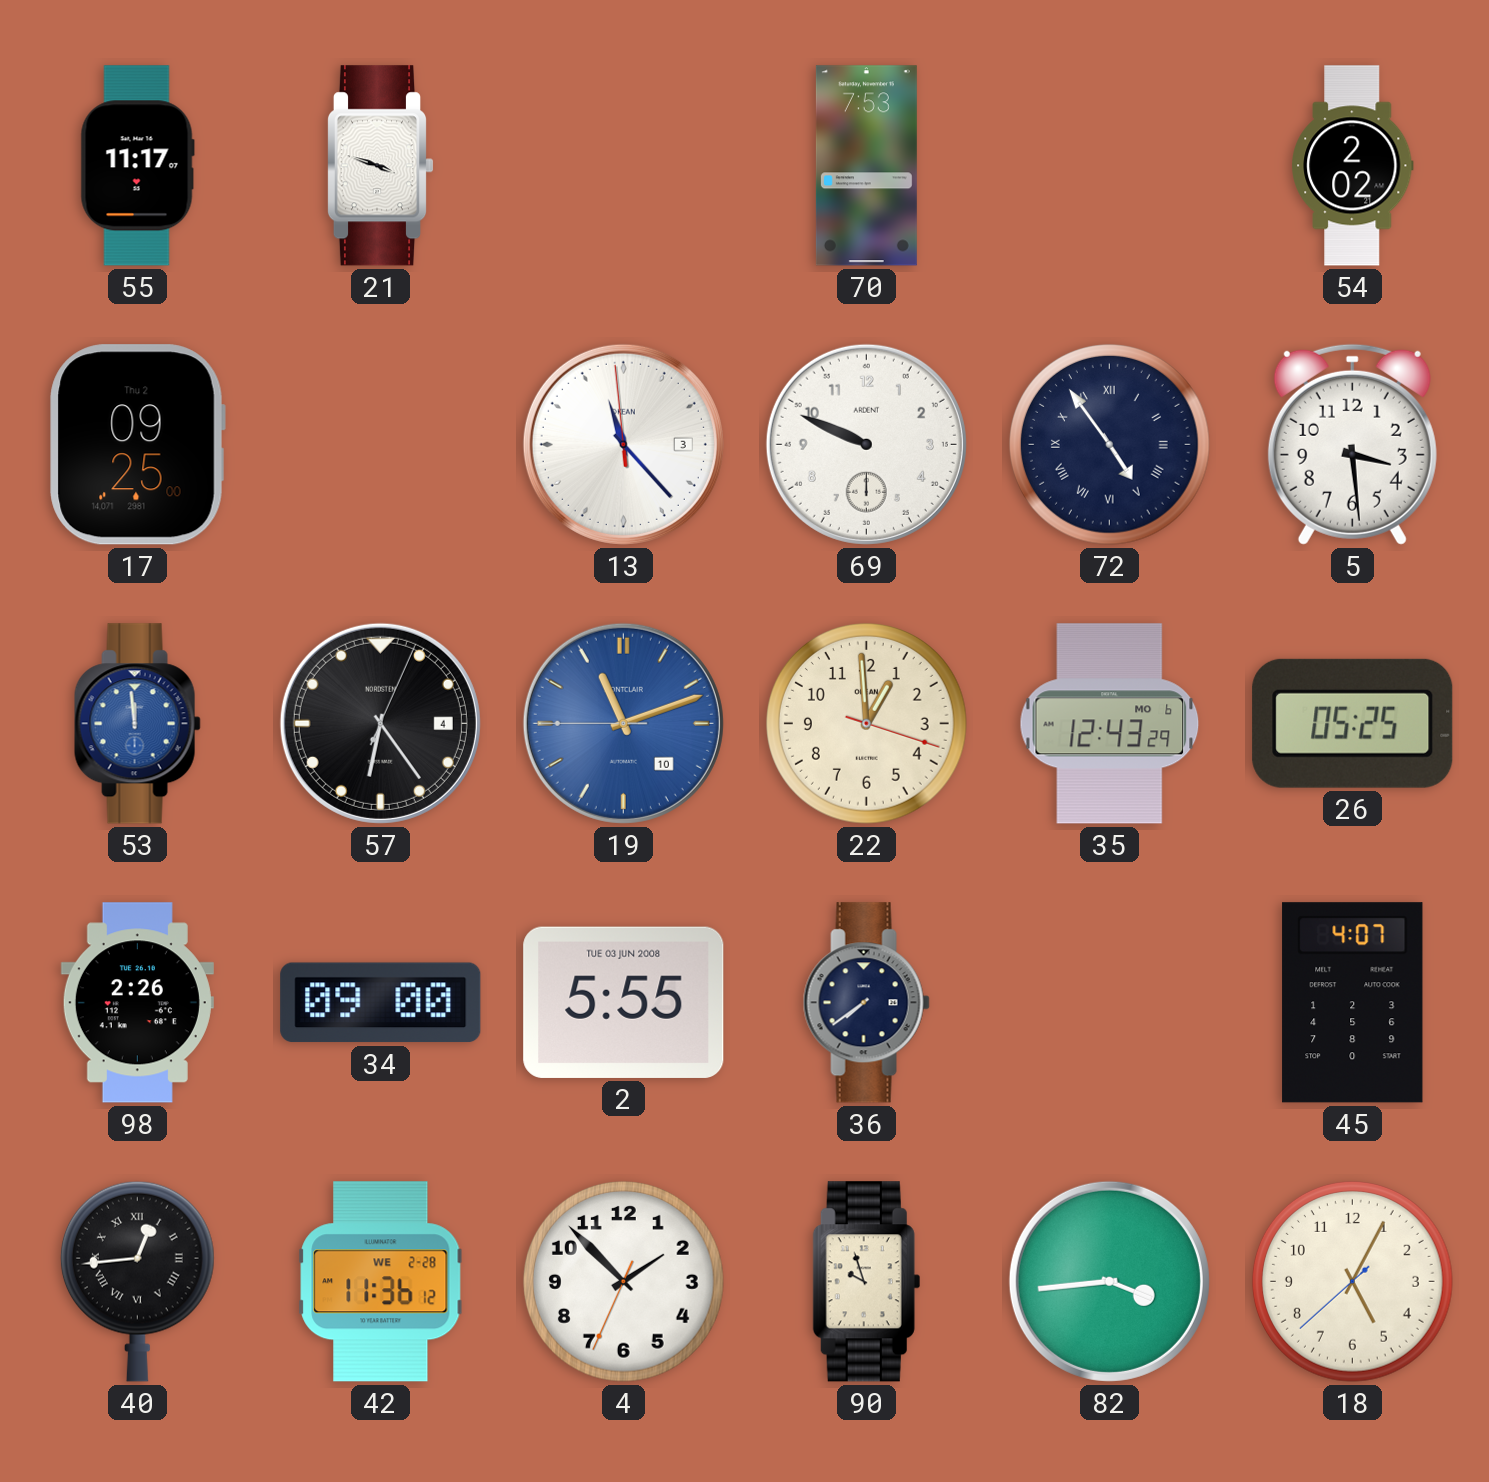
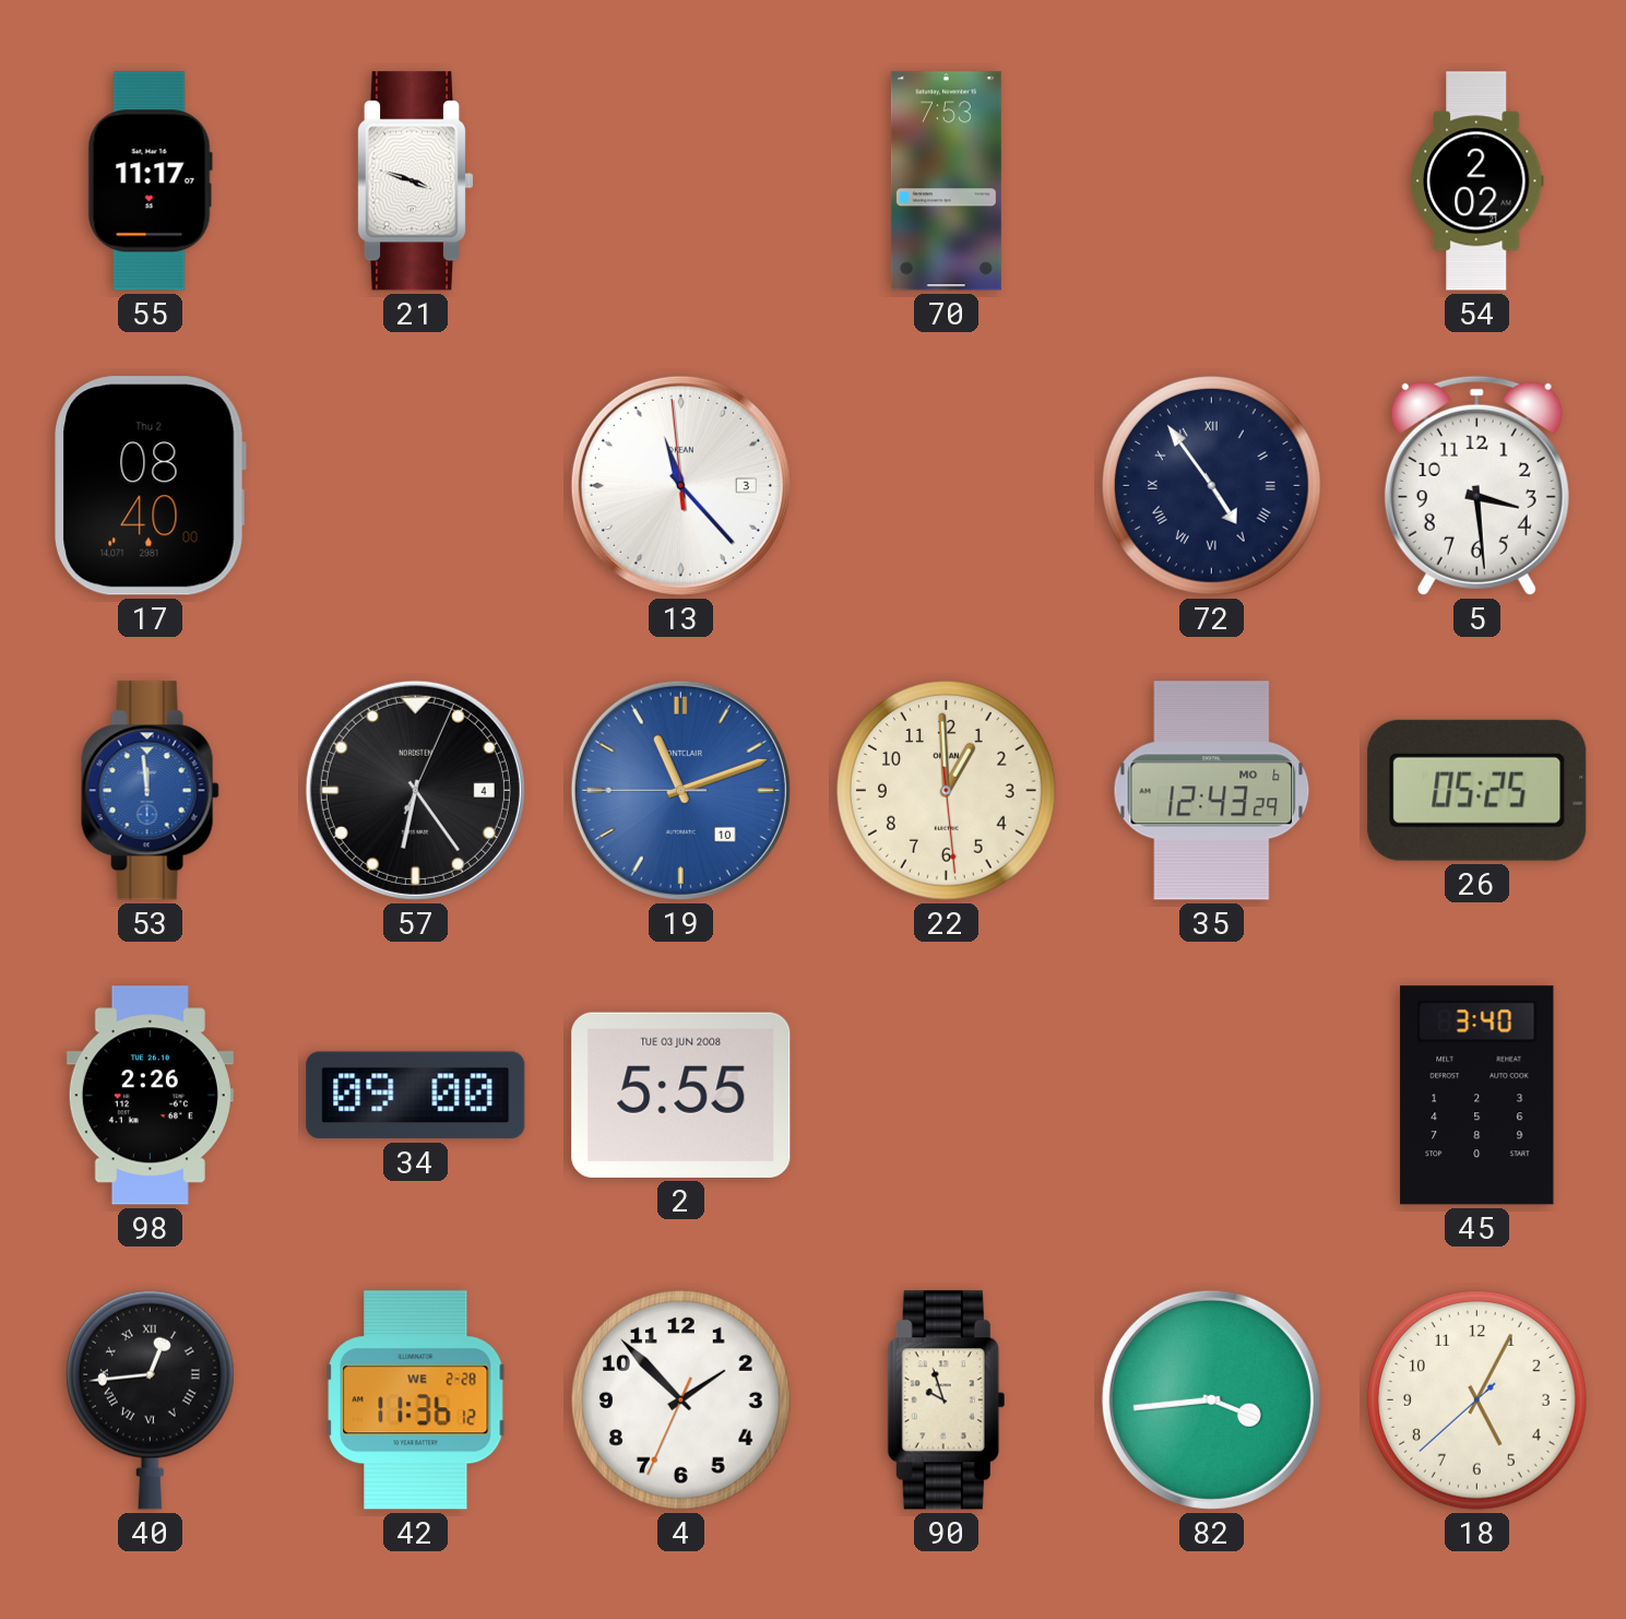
17: 09:25 -> 08:40 (150, 486)
69: 9:49 -> none (866, 444)
22: 12:59:18 -> 12:59:29 (946, 790)
36: 7:39 -> none (866, 1003)
45: 4:07 -> 3:40 (1477, 1096)
